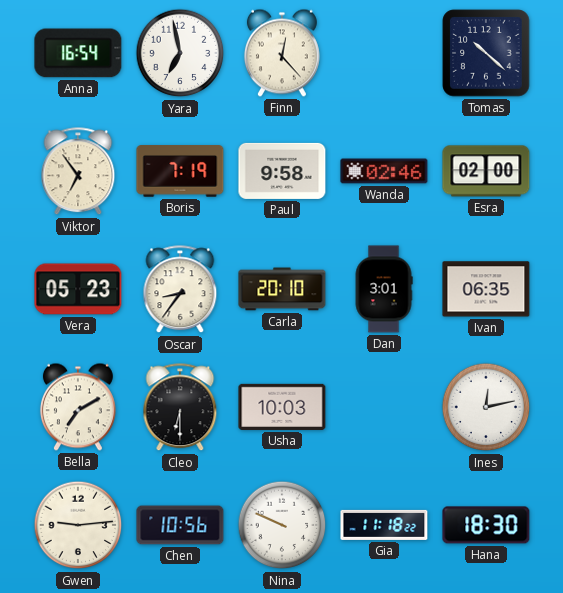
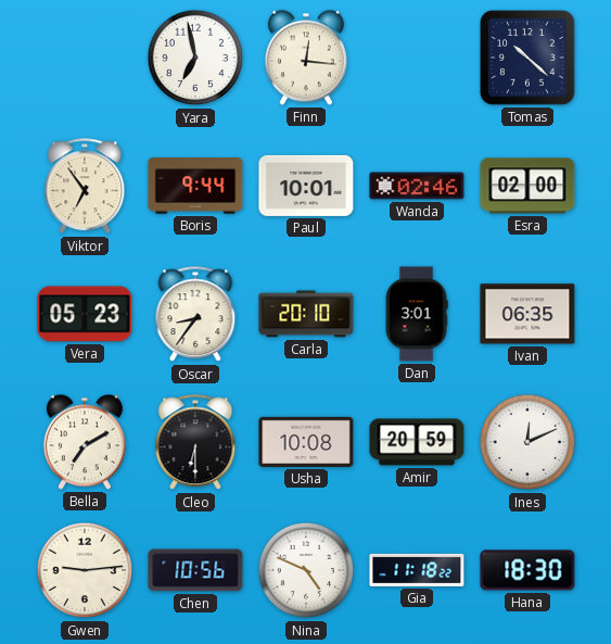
Anna: 16:54 -> none (78, 53)
Finn: 12:23 -> 12:16 (306, 58)
Boris: 7:19 -> 9:44 (195, 186)
Paul: 9:58 -> 10:01 (306, 186)
Usha: 10:03 -> 10:08 (306, 442)
Amir: none -> 20:59 (417, 442)
Ines: 12:13 -> 12:11 (527, 442)
Nina: 9:49 -> 4:49 (306, 570)
